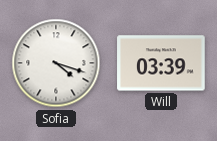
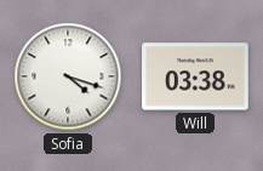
Will: 03:39 -> 03:38 (195, 76)
